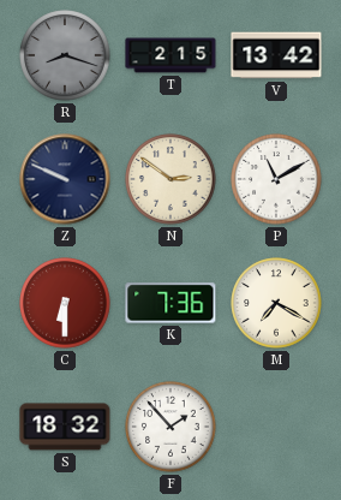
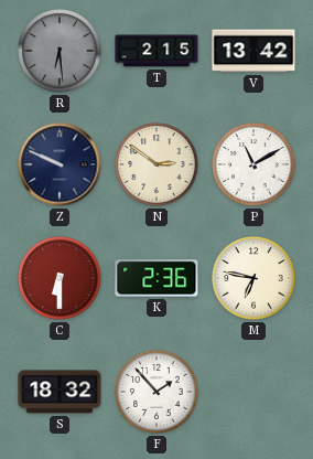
R: 8:18 -> 6:29 (60, 51)
K: 7:36 -> 2:36 (156, 278)
M: 7:20 -> 6:47 (253, 278)
